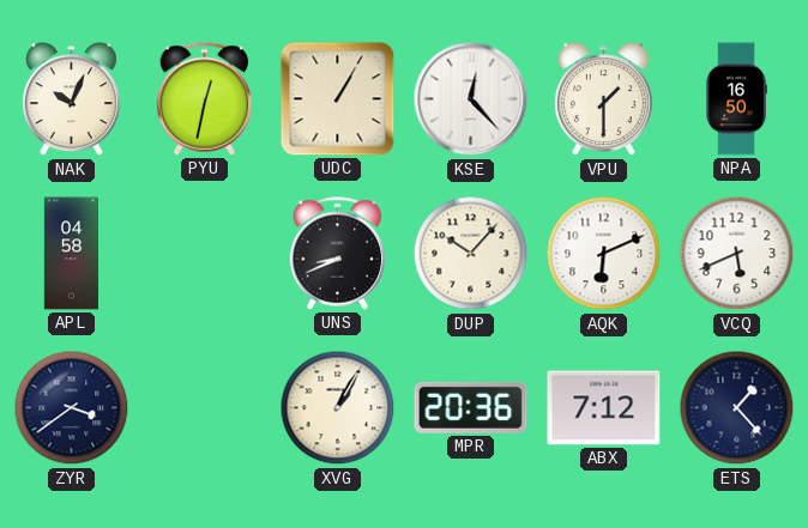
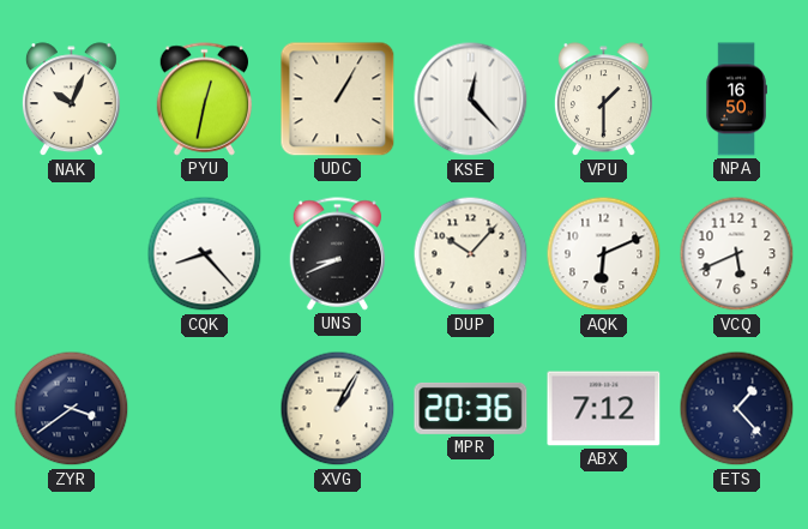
APL: 04:58 -> none (71, 254)
CQK: none -> 8:23 (205, 254)
